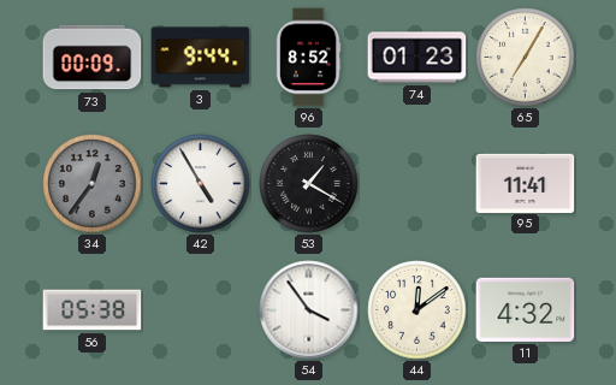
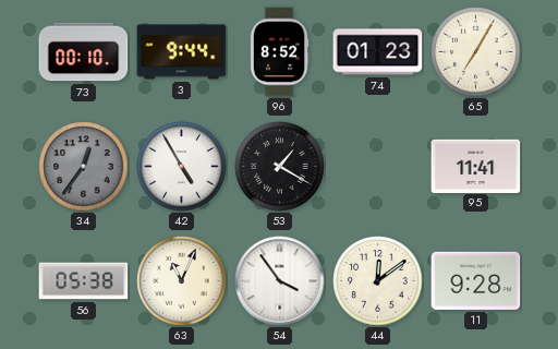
73: 00:09 -> 00:10 (84, 52)
63: none -> 11:04 (182, 281)
11: 4:32 -> 9:28 (476, 280)
